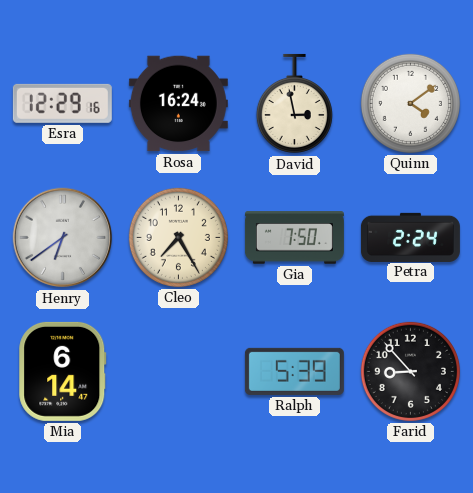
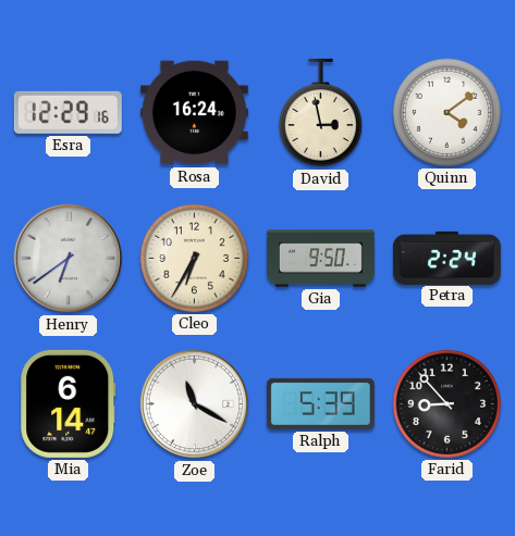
Cleo: 7:25 -> 6:35 (194, 258)
Gia: 7:50 -> 9:50 (320, 259)
Zoe: none -> 11:20 (195, 404)
